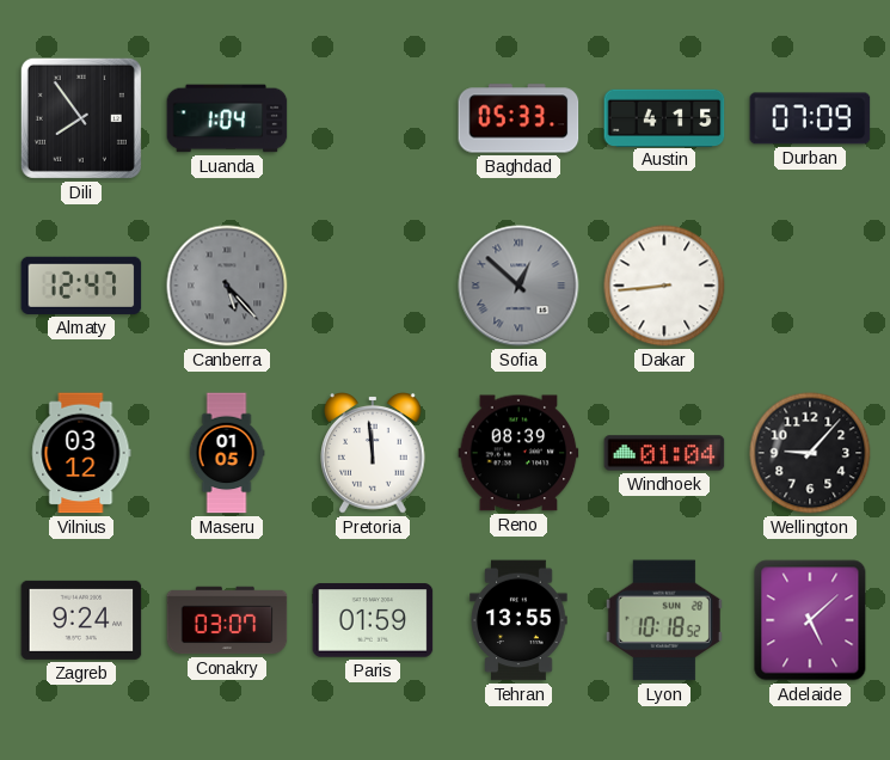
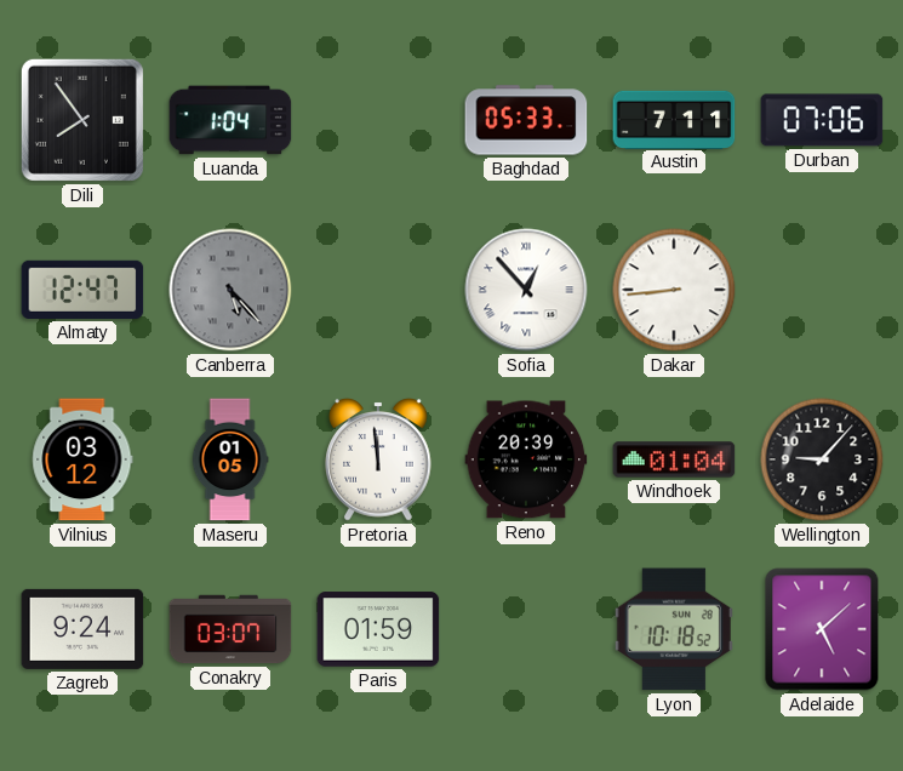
Austin: 4:15 -> 7:11 (674, 119)
Durban: 07:09 -> 07:06 (822, 120)
Sofia: 12:52 -> 12:53 (526, 290)
Sofia dial: grey -> white (526, 290)
Reno: 08:39 -> 20:39 (526, 459)
Tehran: 13:55 -> none (518, 620)
